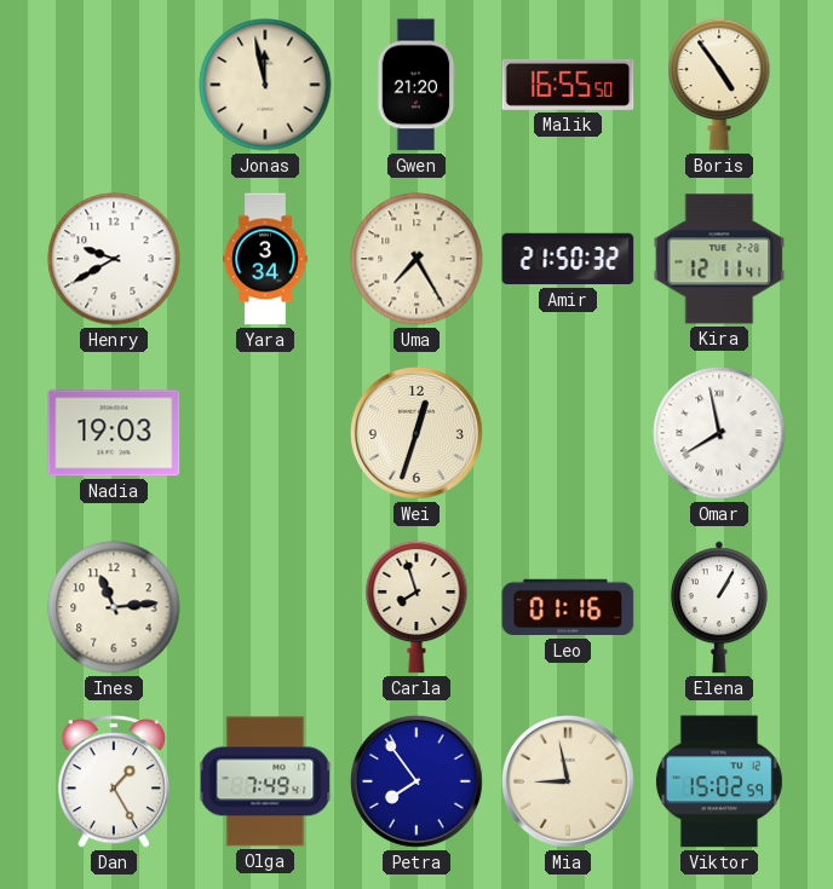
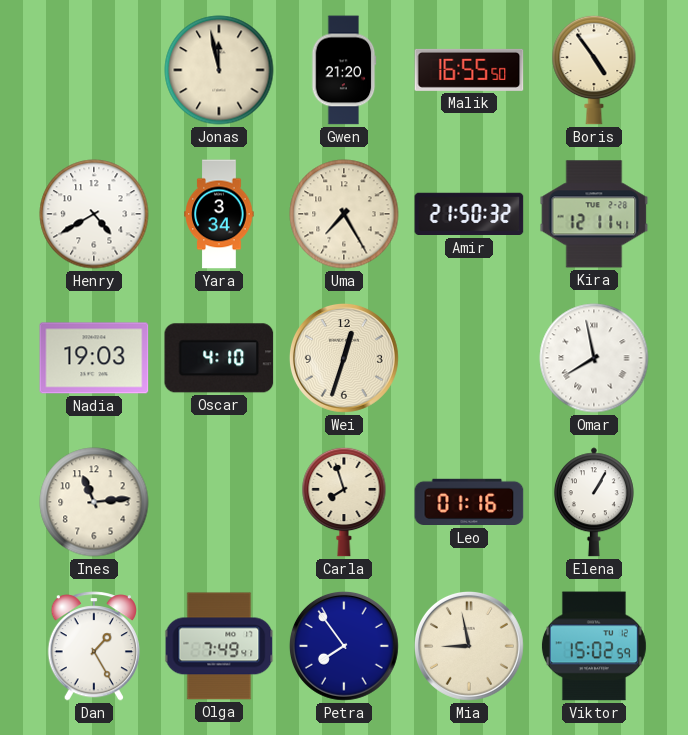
Henry: 9:40 -> 4:40 (94, 214)
Oscar: none -> 4:10 (219, 358)
